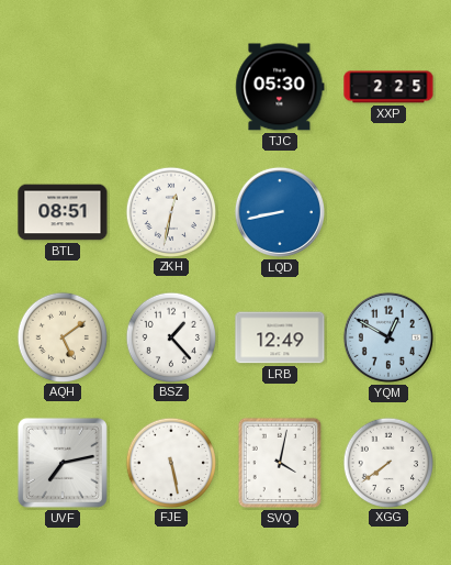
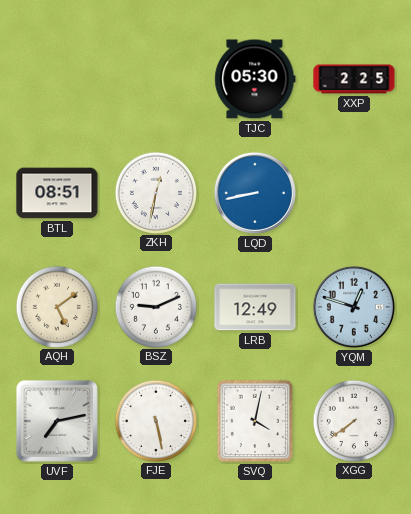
BSZ: 1:23 -> 9:11 (155, 306)
YQM: 12:50 -> 12:48 (354, 307)
